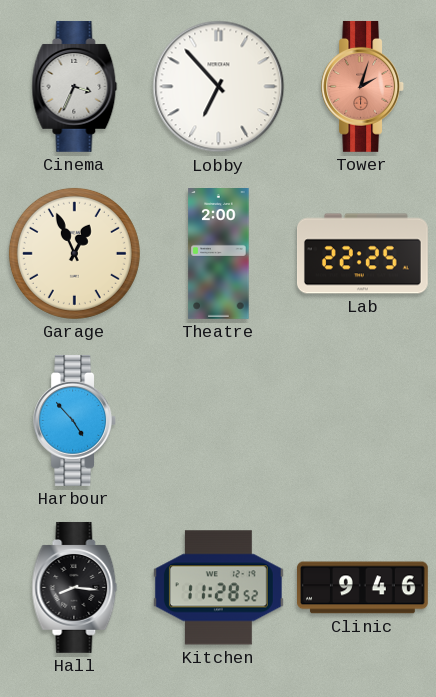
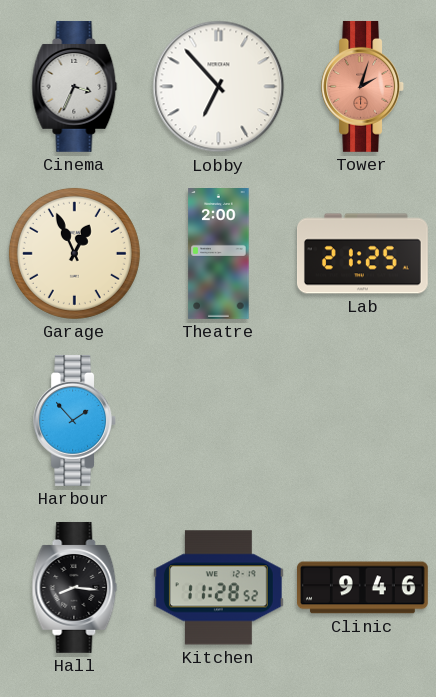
Lab: 22:25 -> 21:25 (363, 254)
Harbour: 4:53 -> 1:53 (75, 420)
